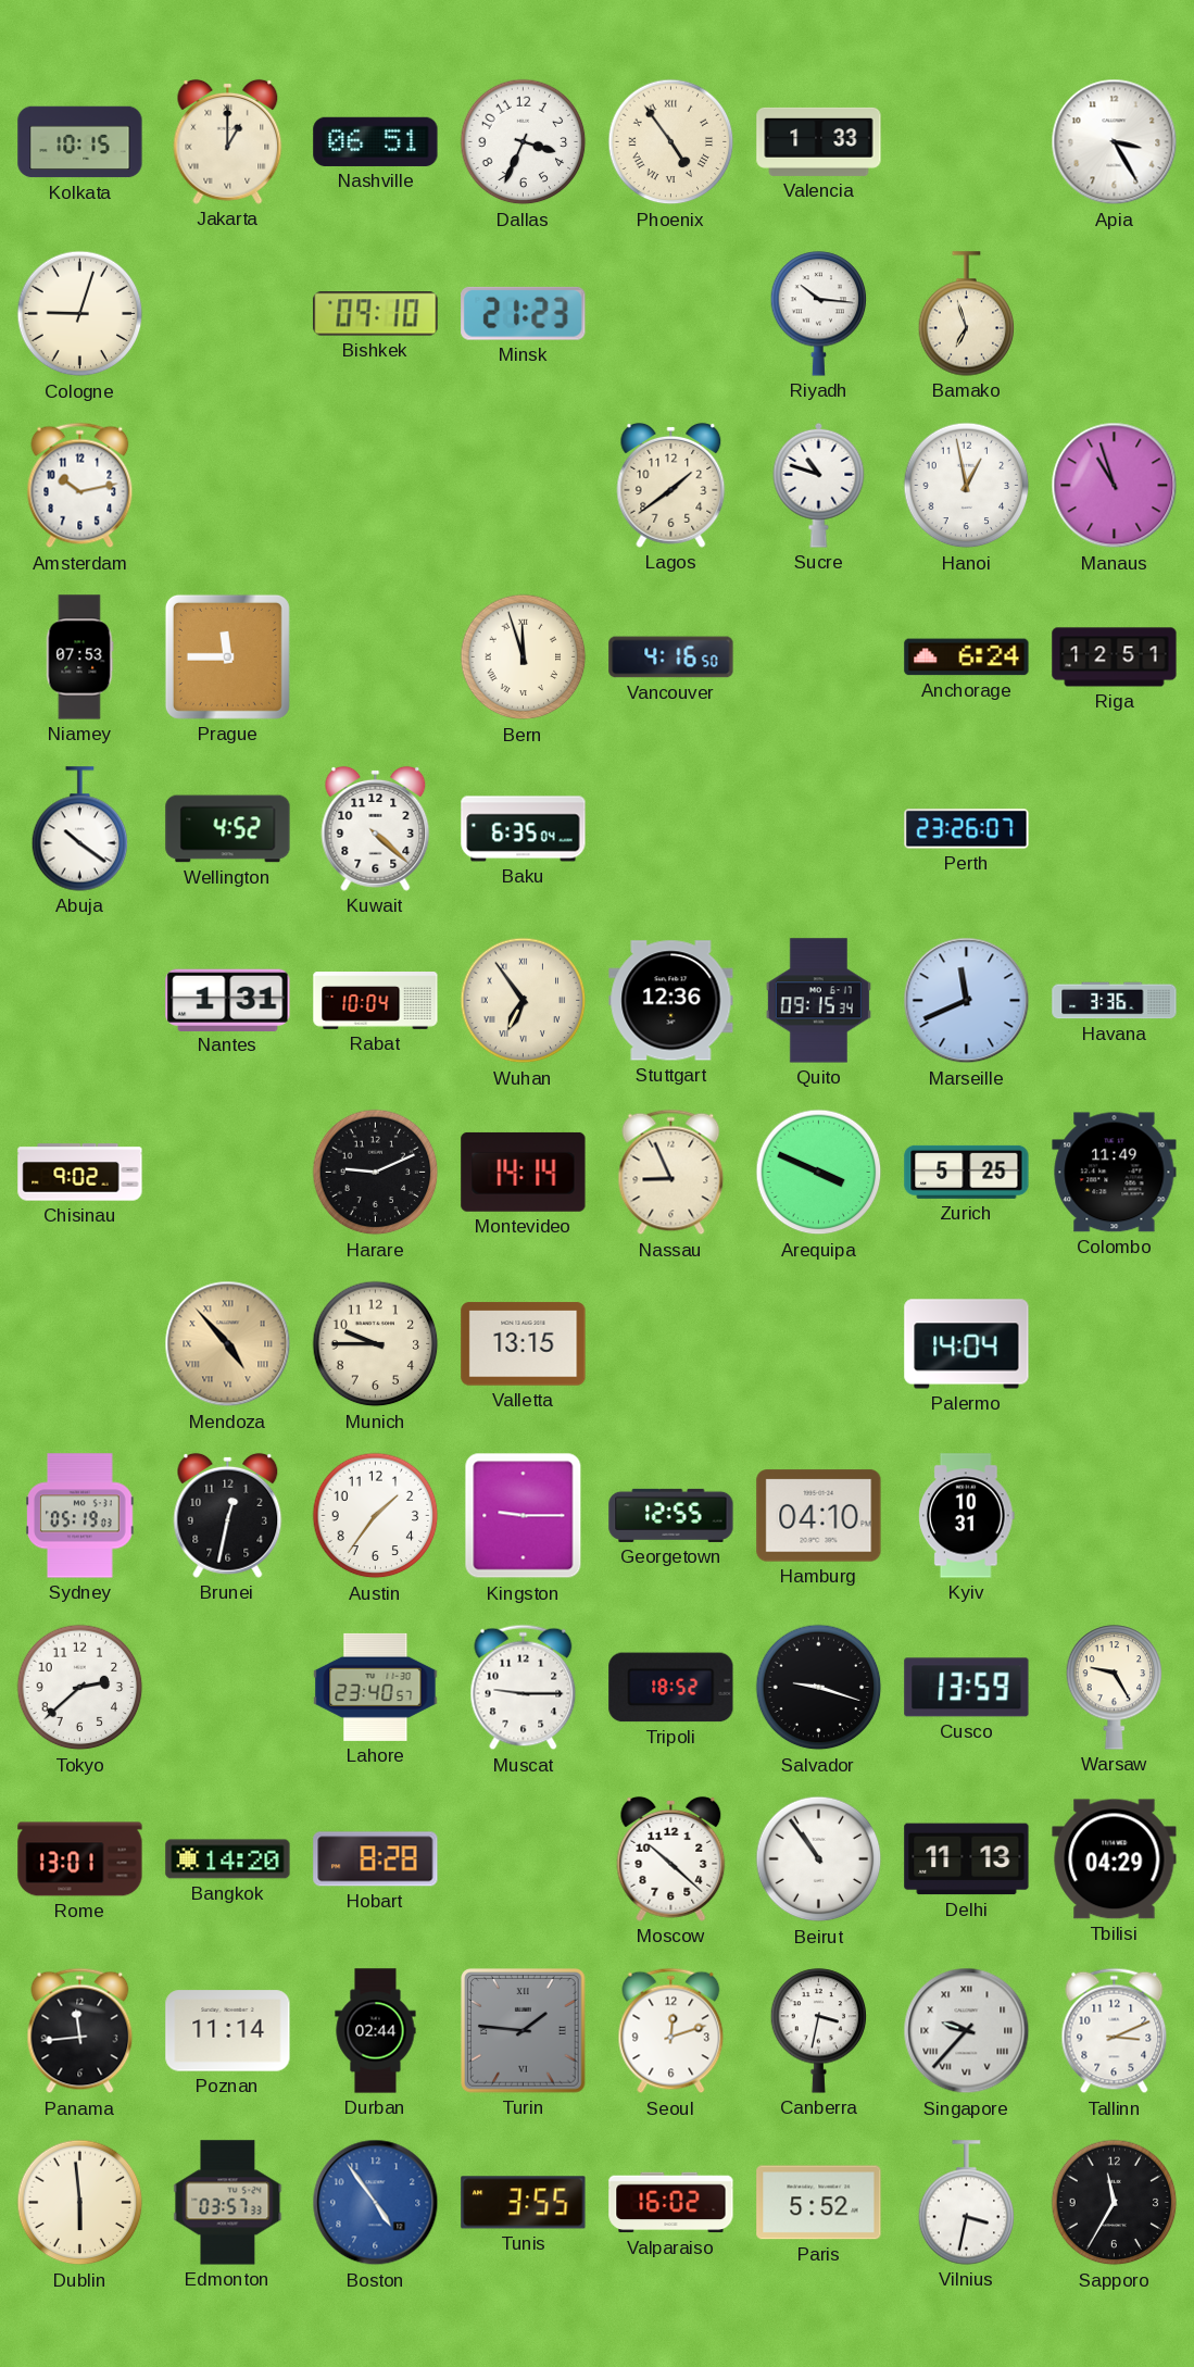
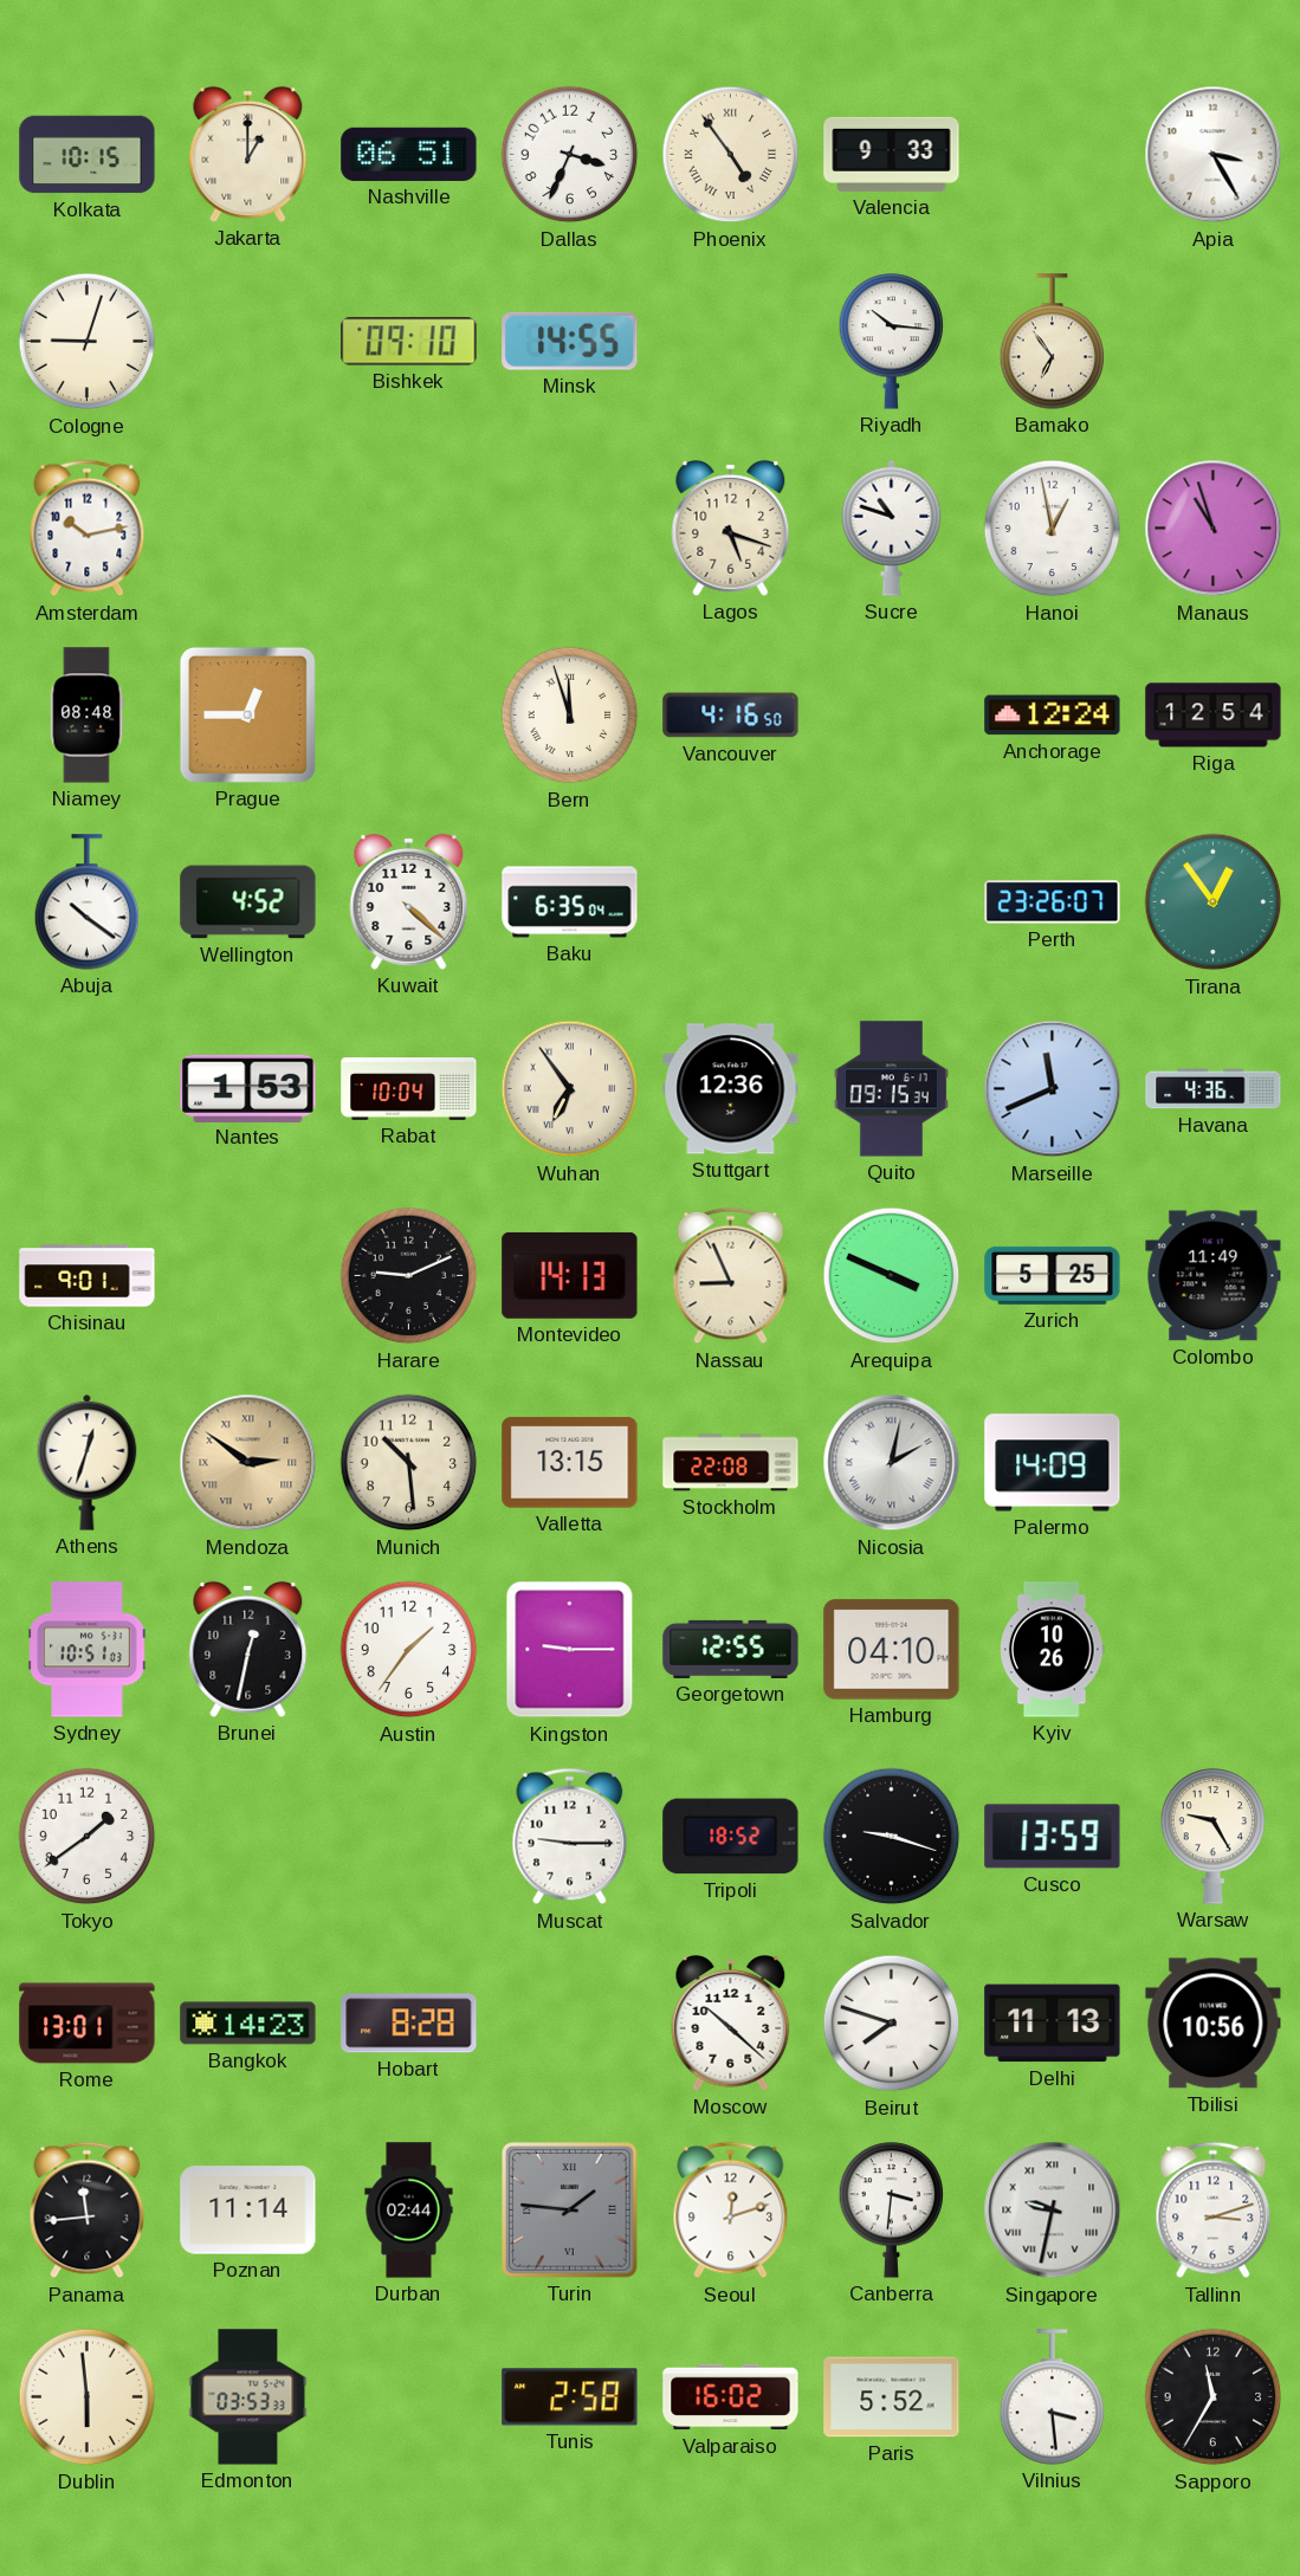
Valencia: 1:33 -> 9:33 (892, 154)
Minsk: 21:23 -> 14:55 (570, 341)
Bamako: 6:57 -> 6:54 (1053, 342)
Lagos: 1:39 -> 5:18 (731, 528)
Niamey: 07:53 -> 08:48 (86, 716)
Prague: 11:45 -> 12:45 (247, 714)
Anchorage: 6:24 -> 12:24 (1053, 716)
Riga: 12:51 -> 12:54 (1214, 716)
Tirana: none -> 12:54 (1214, 902)
Nantes: 1:31 -> 1:53 (248, 1088)
Havana: 3:36 -> 4:36 (1214, 1089)
Chisinau: 9:02 -> 9:01 (88, 1276)
Montevideo: 14:14 -> 14:13 (570, 1275)
Athens: none -> 12:33 (88, 1462)
Mendoza: 4:53 -> 2:51 (248, 1463)
Munich: 9:45 -> 10:29 (409, 1463)
Stockholm: none -> 22:08 (731, 1463)
Nicosia: none -> 2:02 (892, 1463)
Palermo: 14:04 -> 14:09 (1053, 1463)
Sydney: 05:19 -> 10:51 (88, 1650)
Kyiv: 10:31 -> 10:26 (1053, 1650)
Tokyo: 2:38 -> 1:39 (88, 1837)
Lahore: 23:40 -> none (376, 1687)
Bangkok: 14:20 -> 14:23 (248, 2024)
Beirut: 10:54 -> 7:48 (892, 2024)
Tbilisi: 04:29 -> 10:56 (1214, 2024)
Canberra: 3:32 -> 3:31 (892, 2211)
Singapore: 9:37 -> 9:32 (1053, 2211)
Tallinn: 3:11 -> 3:12 (1214, 2211)
Edmonton: 03:57 -> 03:53 (248, 2397)
Boston: 4:54 -> none (376, 2203)
Tunis: 3:55 -> 2:58 (570, 2397)
Vilnius: 3:32 -> 3:29 (1053, 2397)
